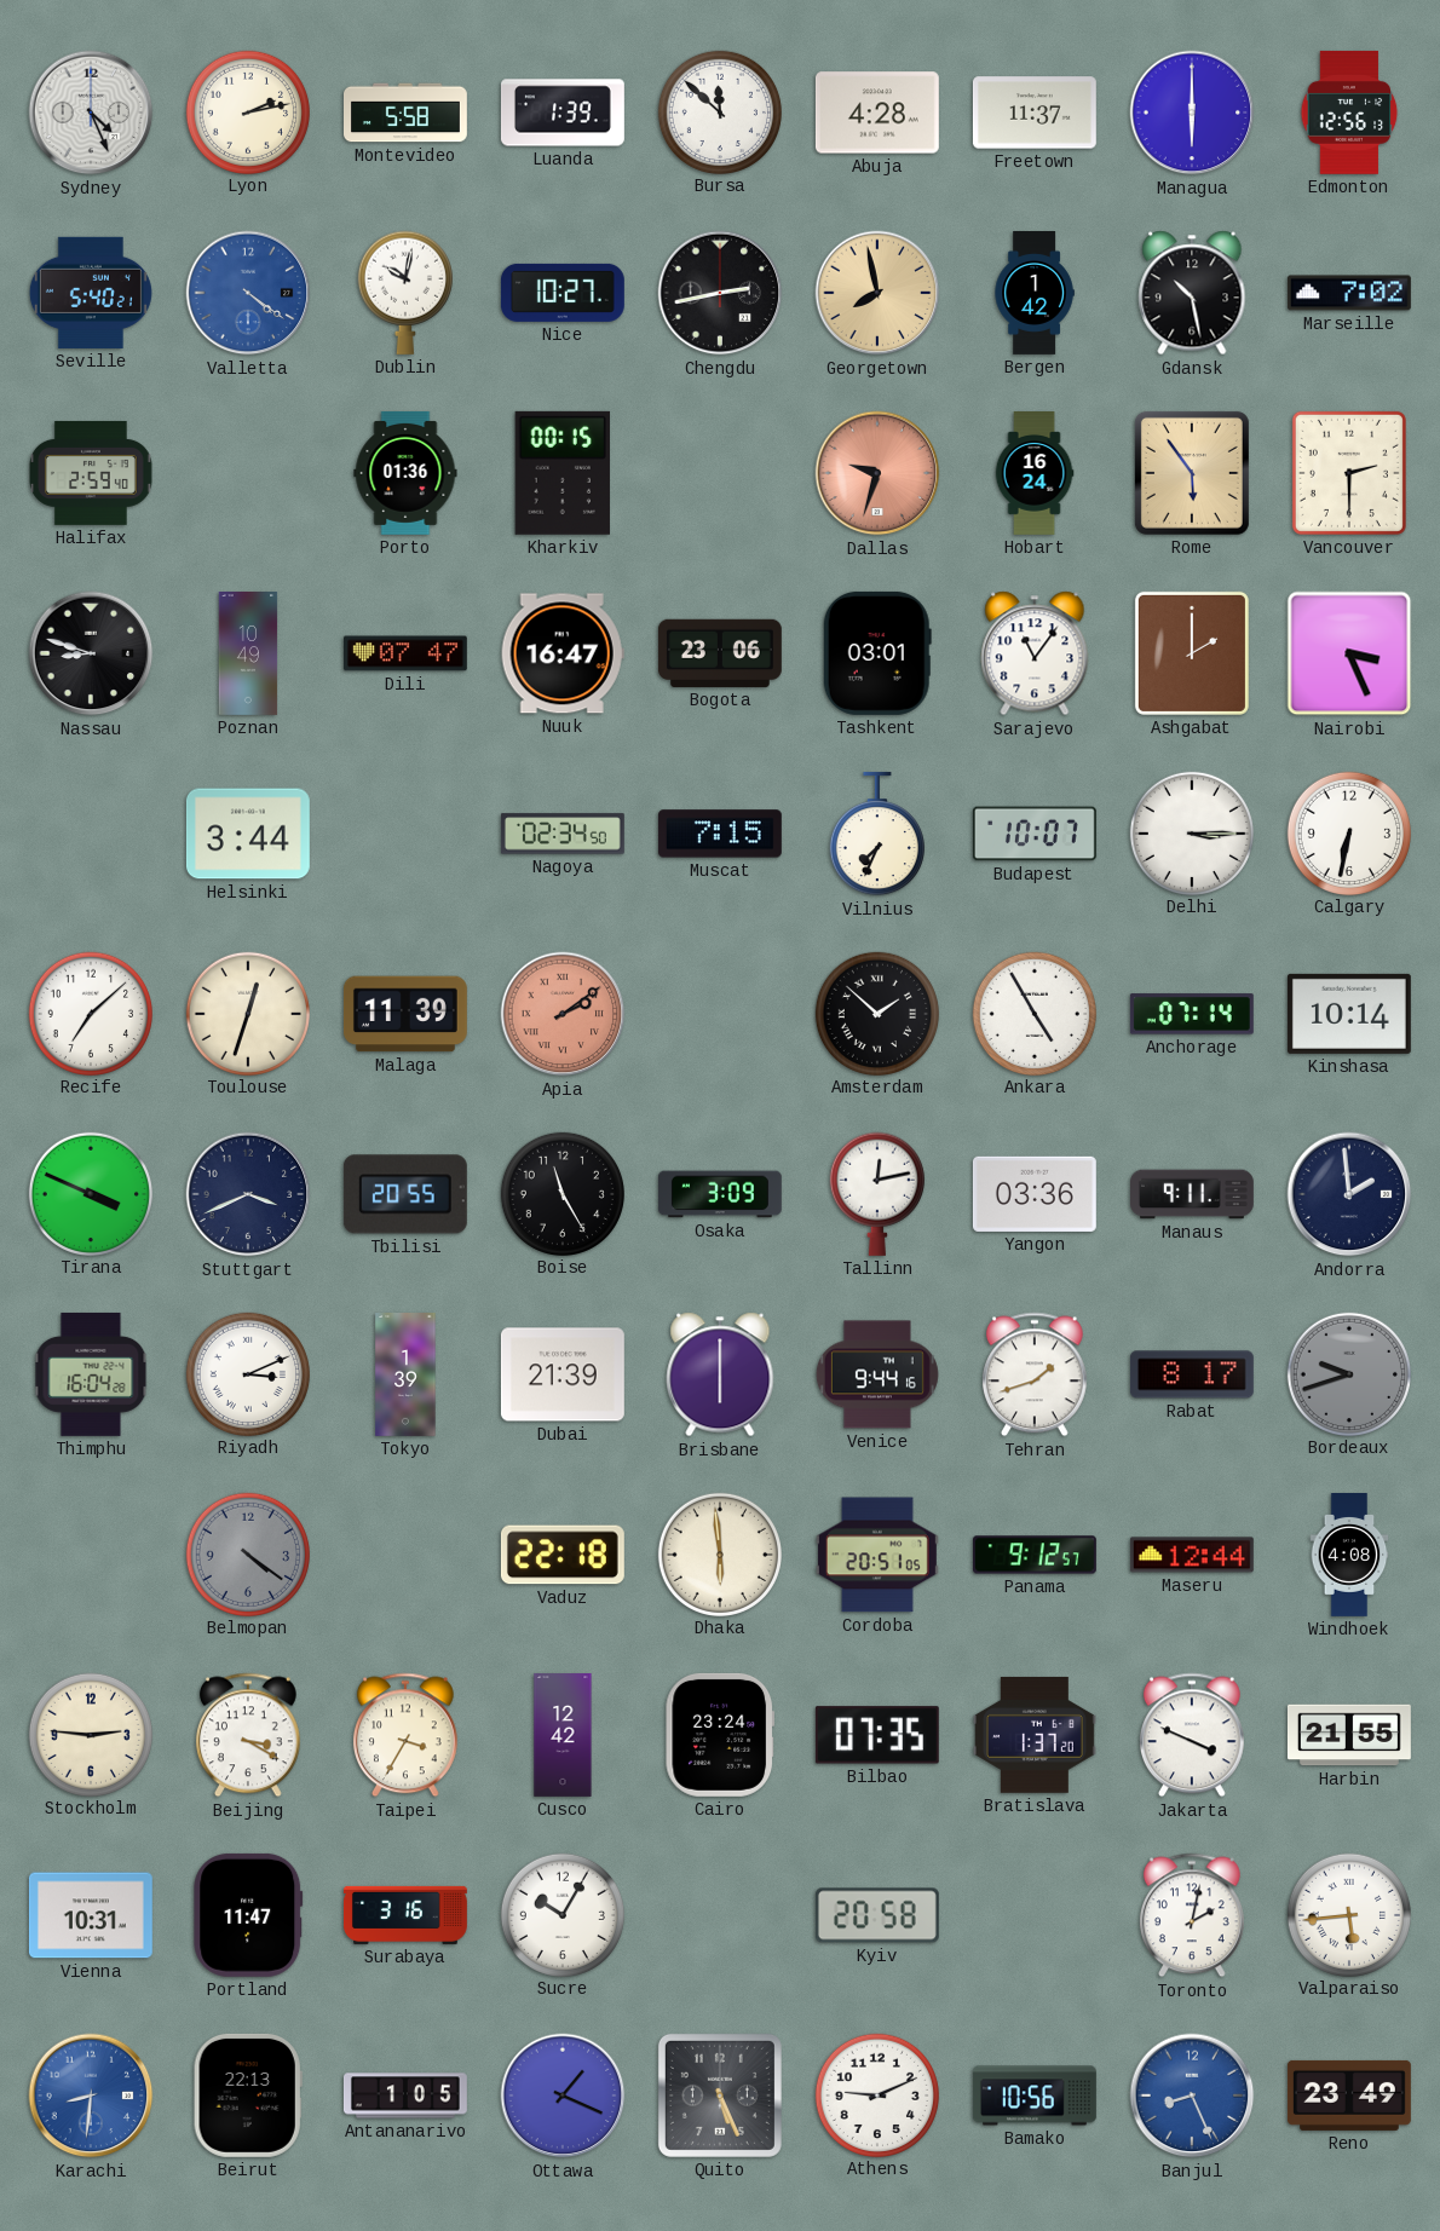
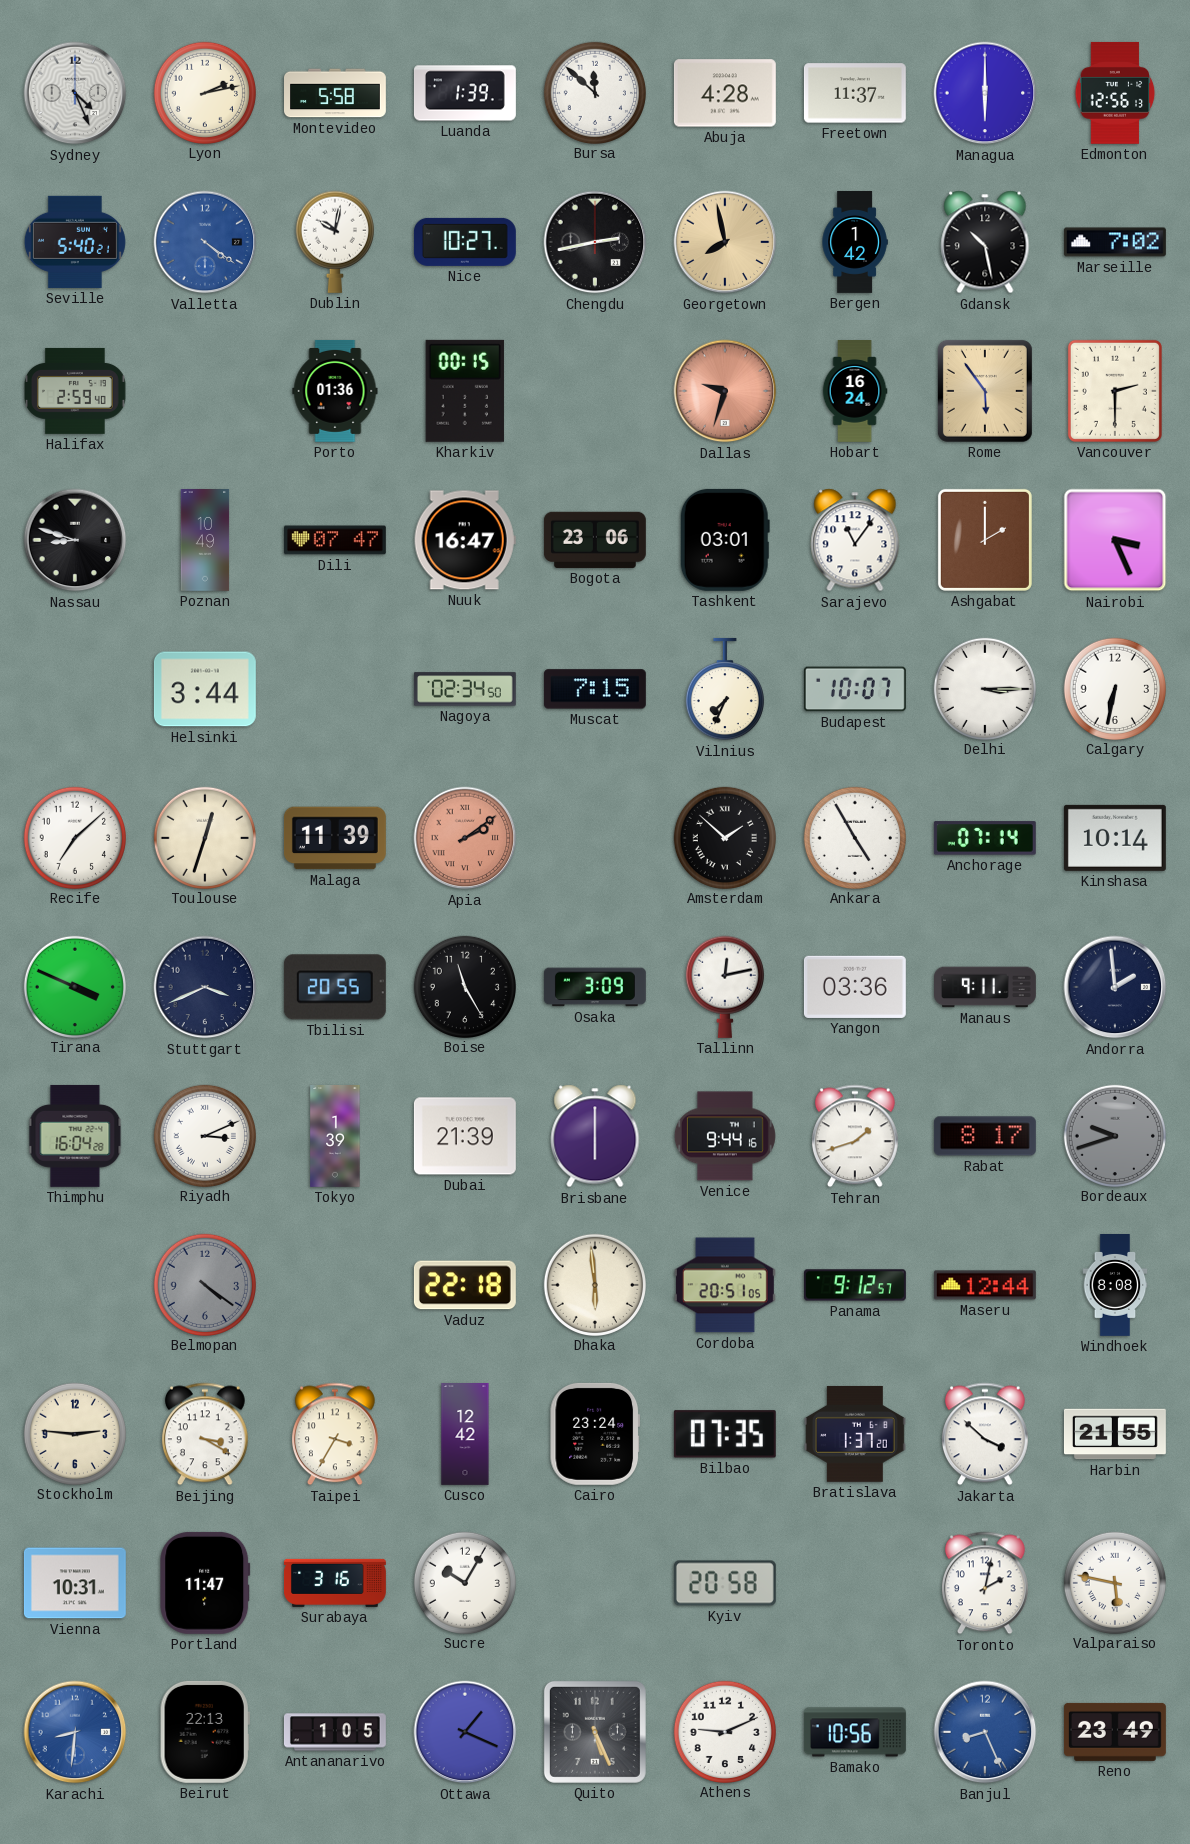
Windhoek: 4:08 -> 8:08 (1115, 1286)
Jakarta: 3:49 -> 3:52 (985, 1434)
Valparaiso: 5:44 -> 5:47 (1114, 1582)
